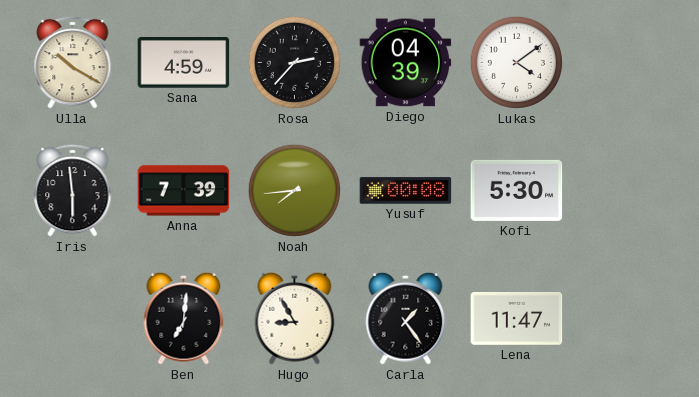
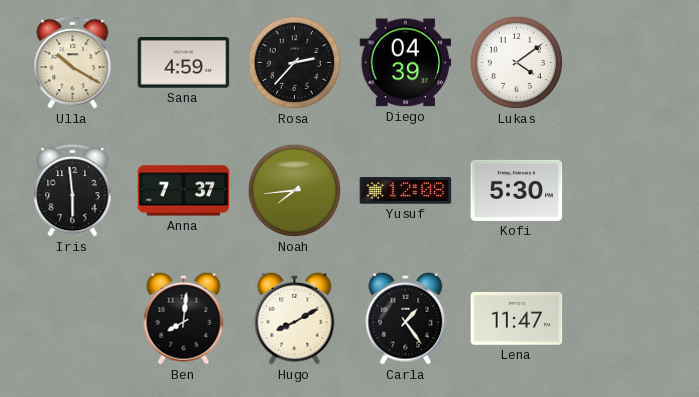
Anna: 7:39 -> 7:37 (184, 191)
Yusuf: 00:08 -> 12:08 (406, 191)
Ben: 7:01 -> 8:01 (184, 318)
Hugo: 8:55 -> 8:10 (295, 318)
